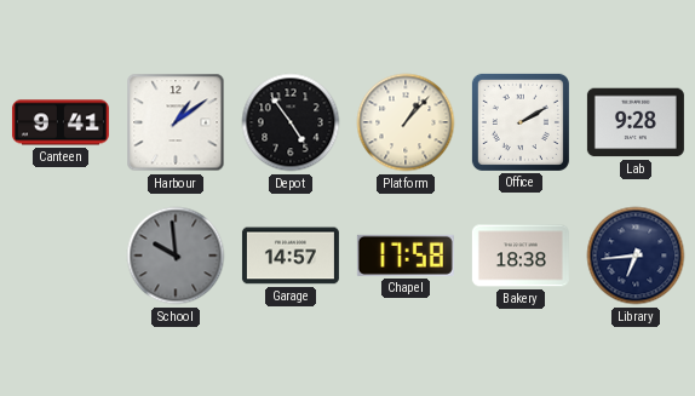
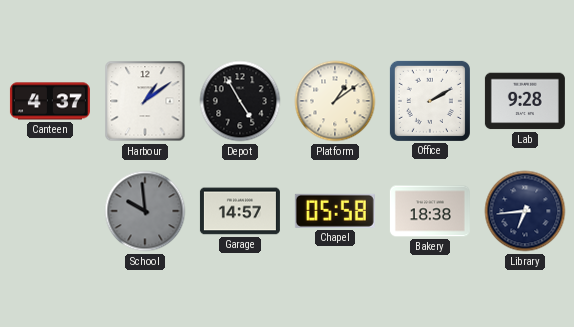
Canteen: 9:41 -> 4:37 (50, 101)
Depot: 4:54 -> 4:55 (240, 101)
Platform: 1:07 -> 1:09 (335, 101)
Chapel: 17:58 -> 05:58 (335, 211)
